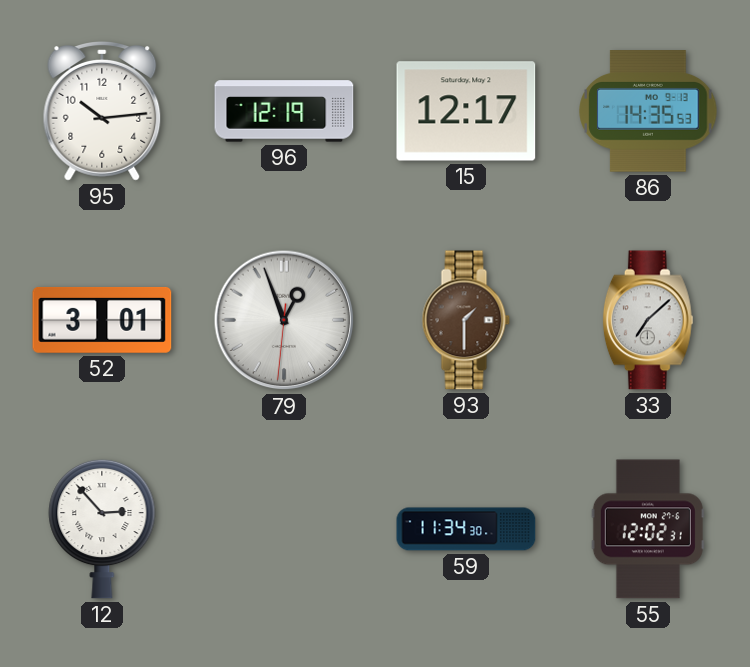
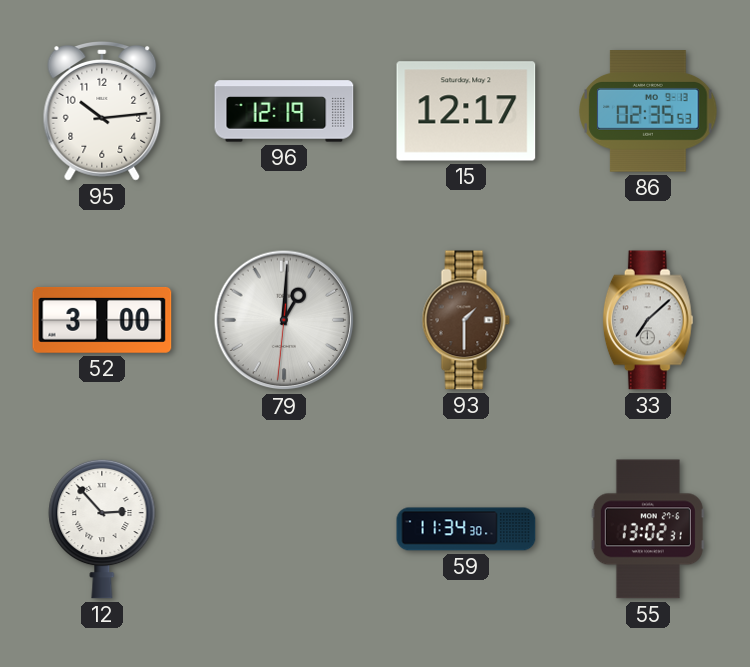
86: 14:35 -> 02:35 (648, 111)
52: 3:01 -> 3:00 (102, 320)
79: 12:56 -> 1:00 (284, 320)
55: 12:02 -> 13:02 (648, 529)
